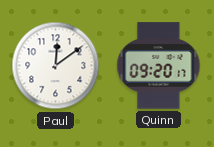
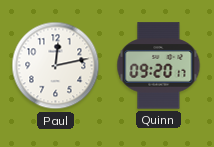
Paul: 12:09 -> 12:13 (56, 66)
